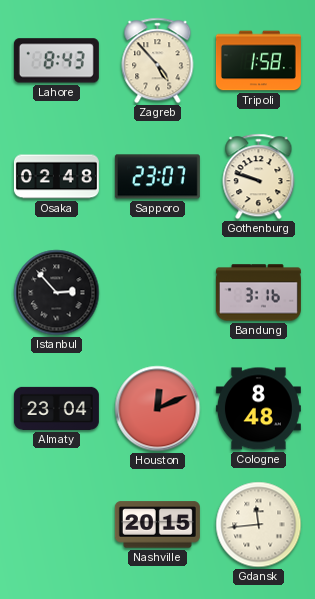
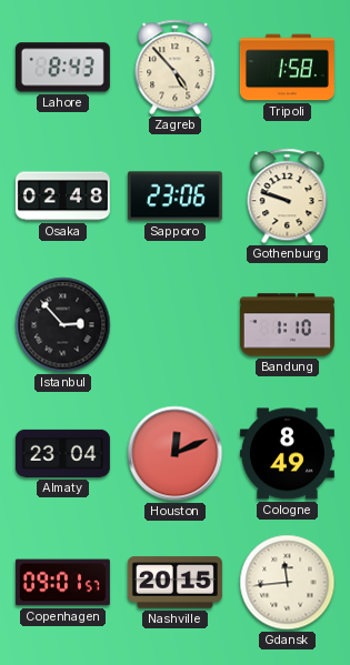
Sapporo: 23:07 -> 23:06 (174, 197)
Bandung: 3:16 -> 1:10 (287, 325)
Cologne: 8:48 -> 8:49 (287, 454)
Copenhagen: none -> 09:01 (62, 583)
